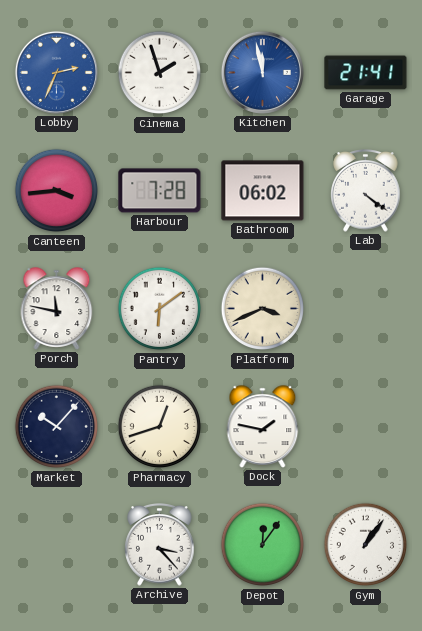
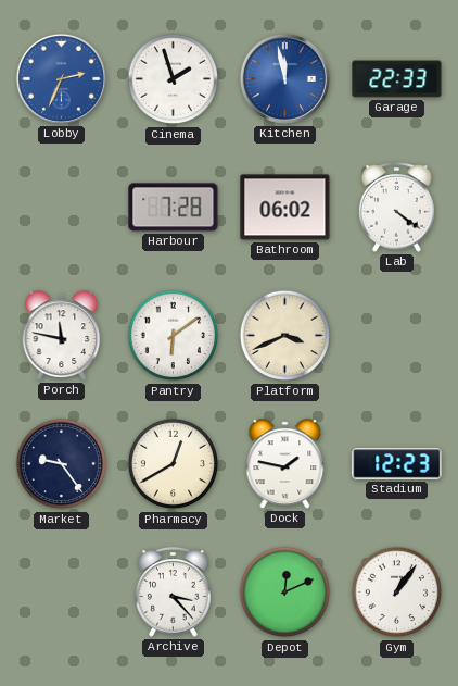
Garage: 21:41 -> 22:33 (397, 79)
Canteen: 3:44 -> none (57, 191)
Market: 10:07 -> 9:24 (62, 464)
Pharmacy: 12:42 -> 12:40 (174, 464)
Stadium: none -> 12:23 (397, 464)
Depot: 12:06 -> 12:11 (285, 593)
